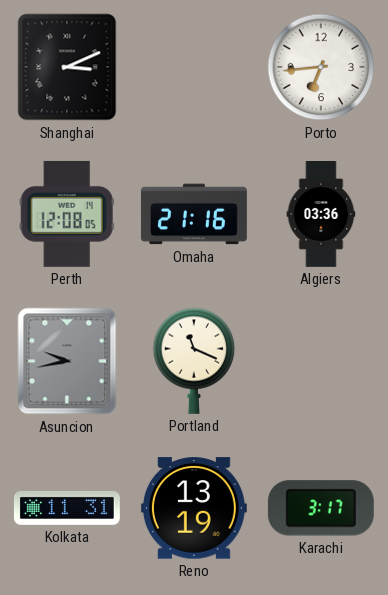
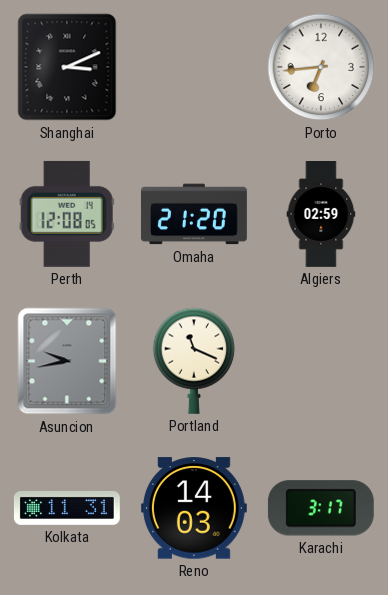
Omaha: 21:16 -> 21:20 (194, 214)
Algiers: 03:36 -> 02:59 (321, 215)
Reno: 13:19 -> 14:03 (194, 508)
